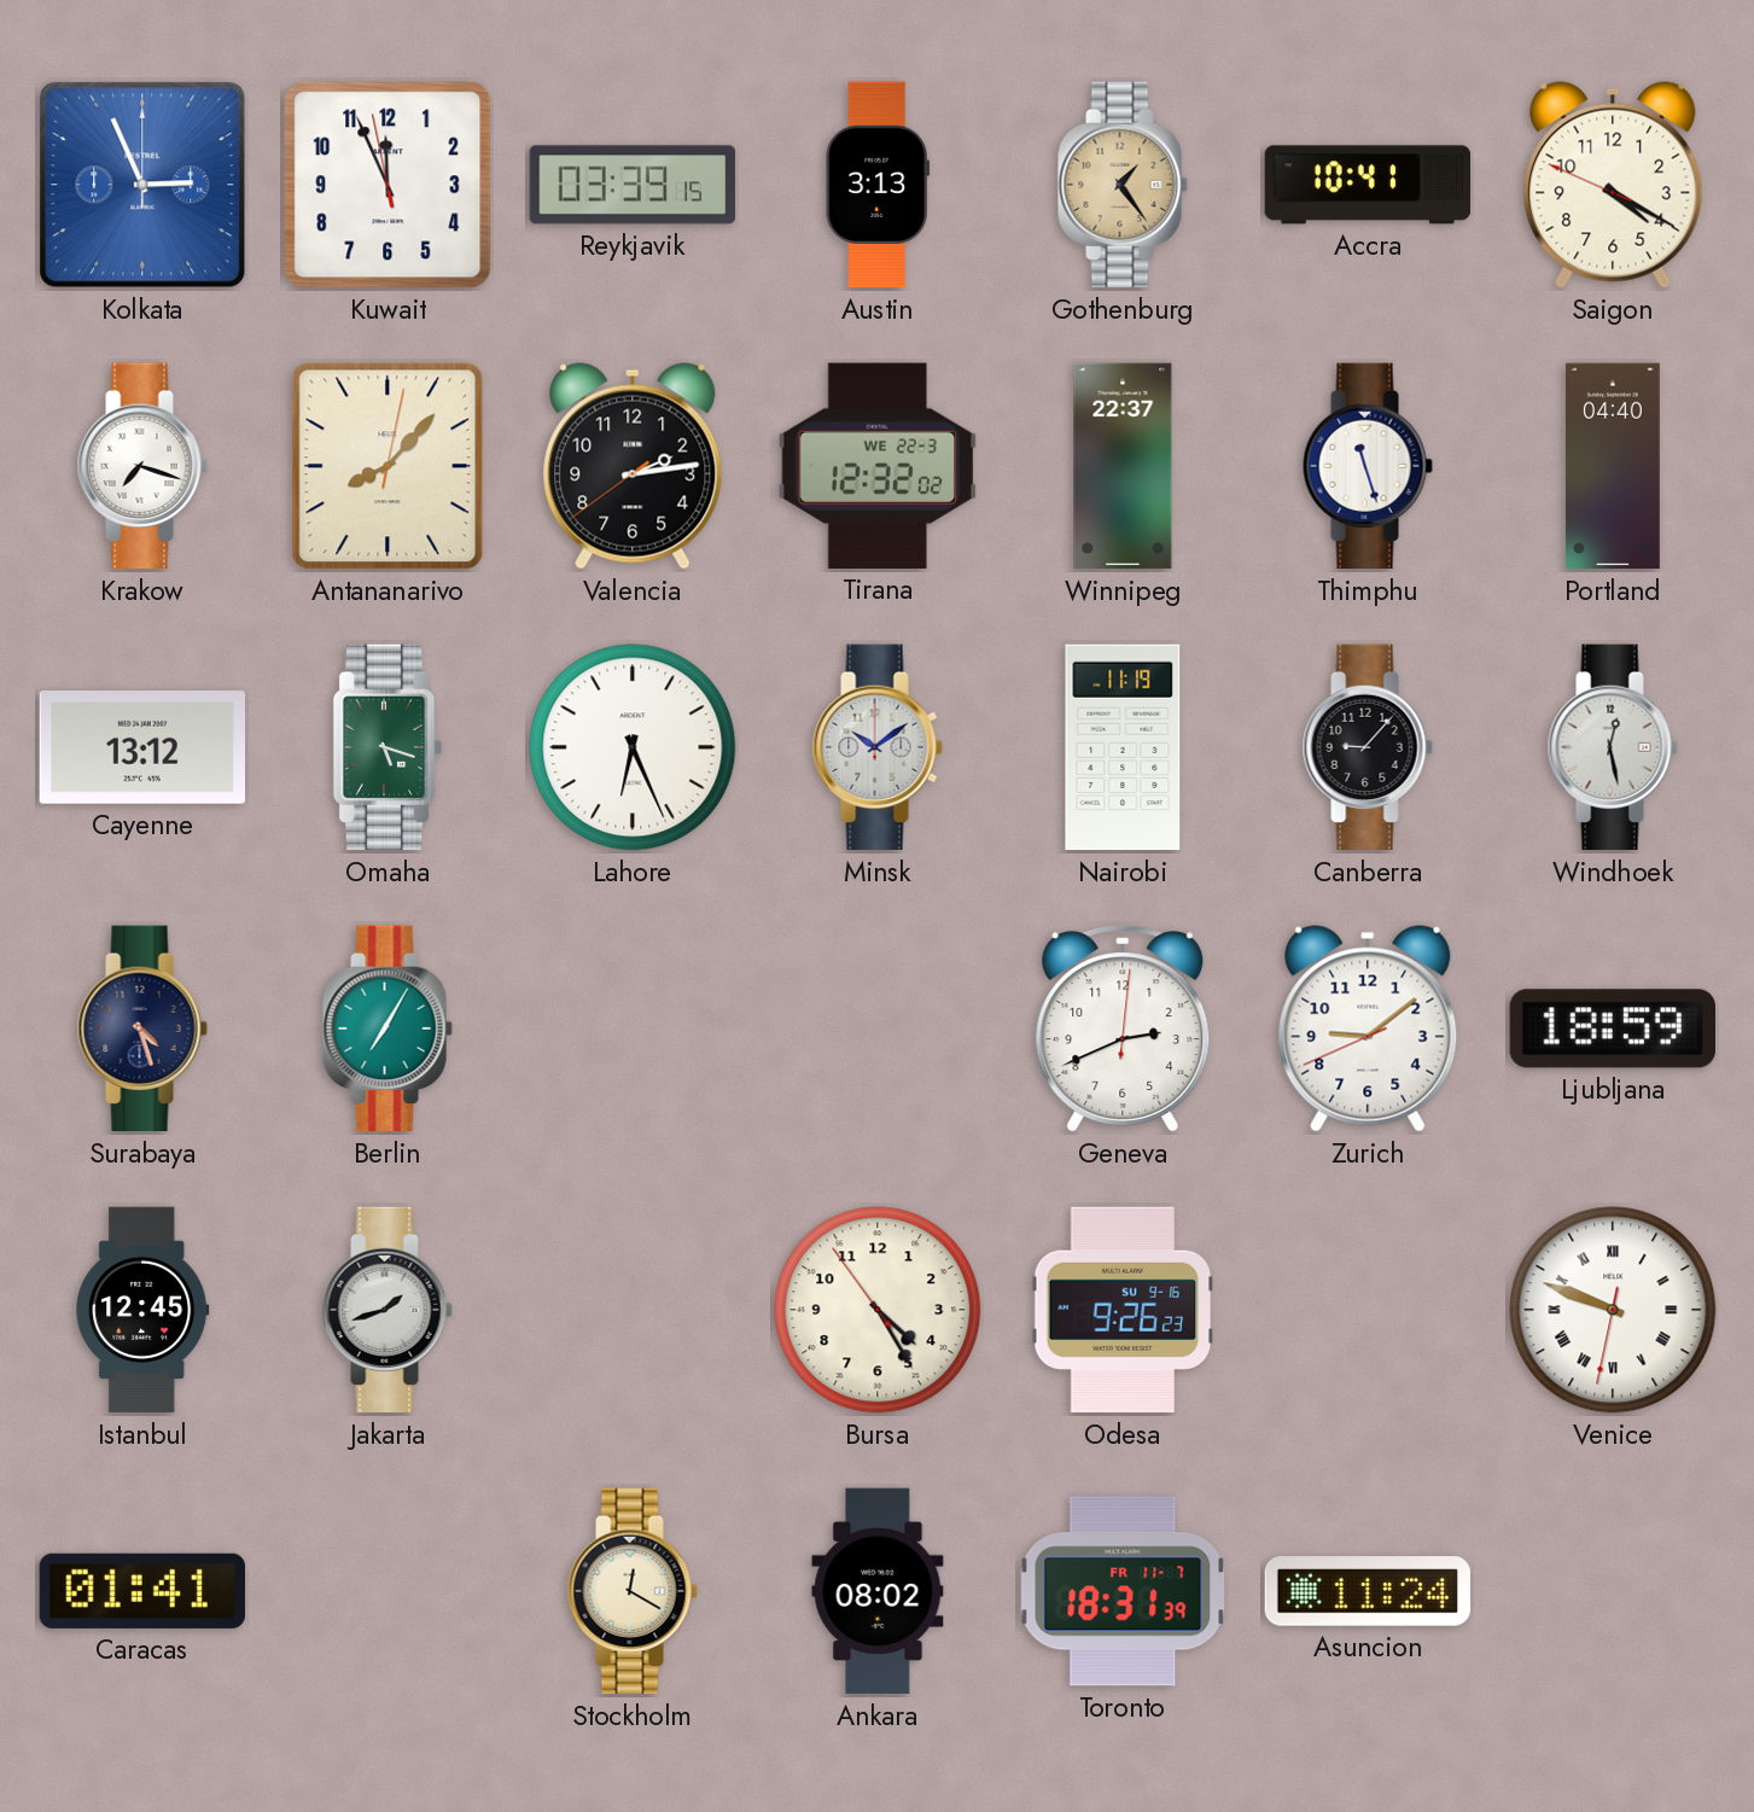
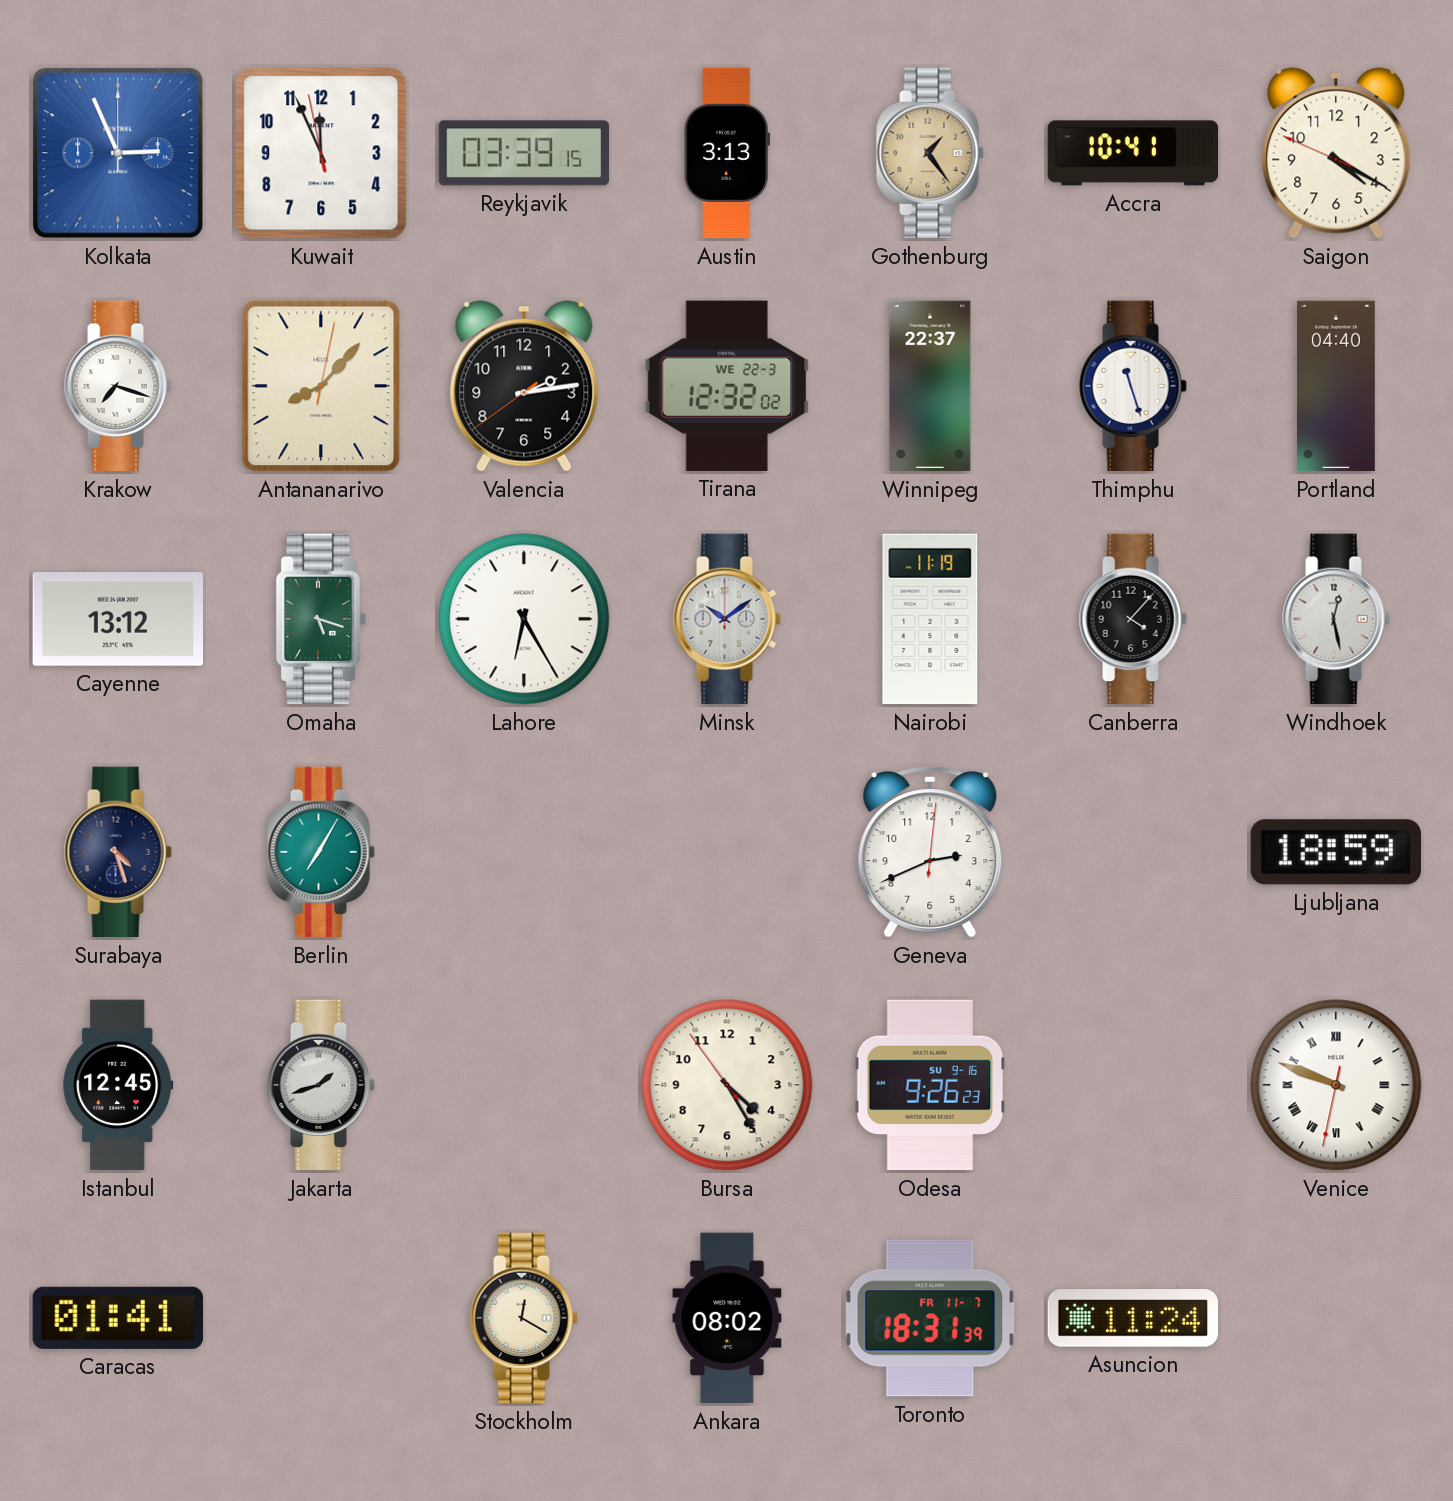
Lahore: 6:26 -> 6:25 (524, 619)
Canberra: 9:07 -> 4:07 (1133, 619)
Zurich: 9:08 -> none (1368, 1029)
